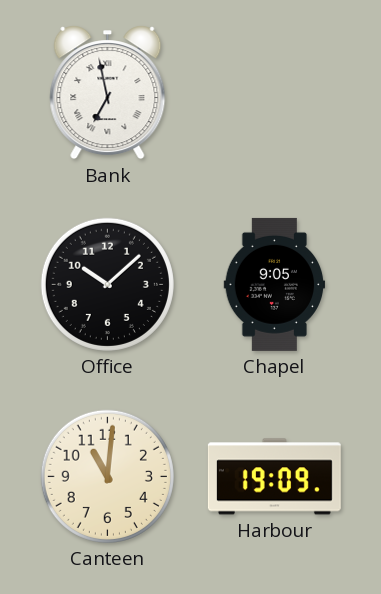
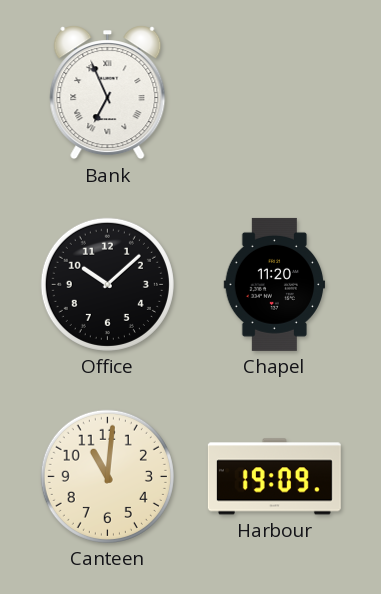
Bank: 6:58 -> 6:56 (108, 93)
Chapel: 9:05 -> 11:20 (275, 284)
